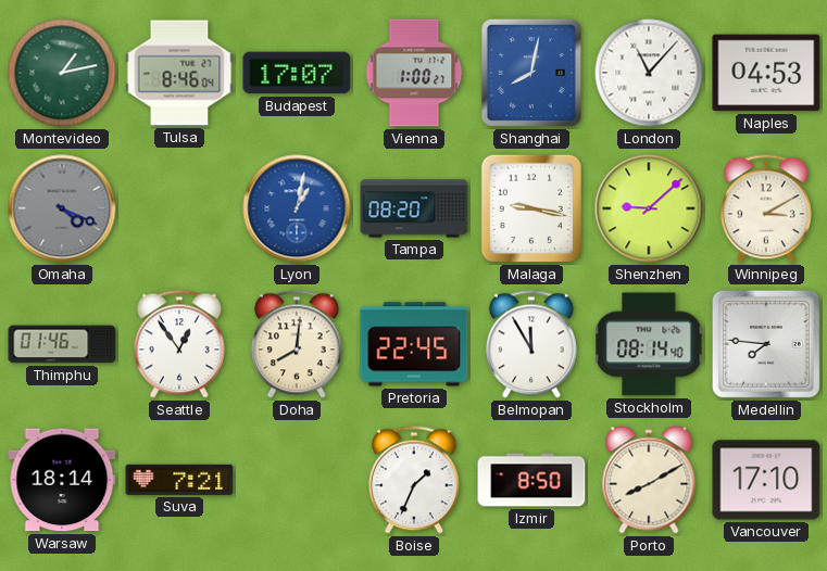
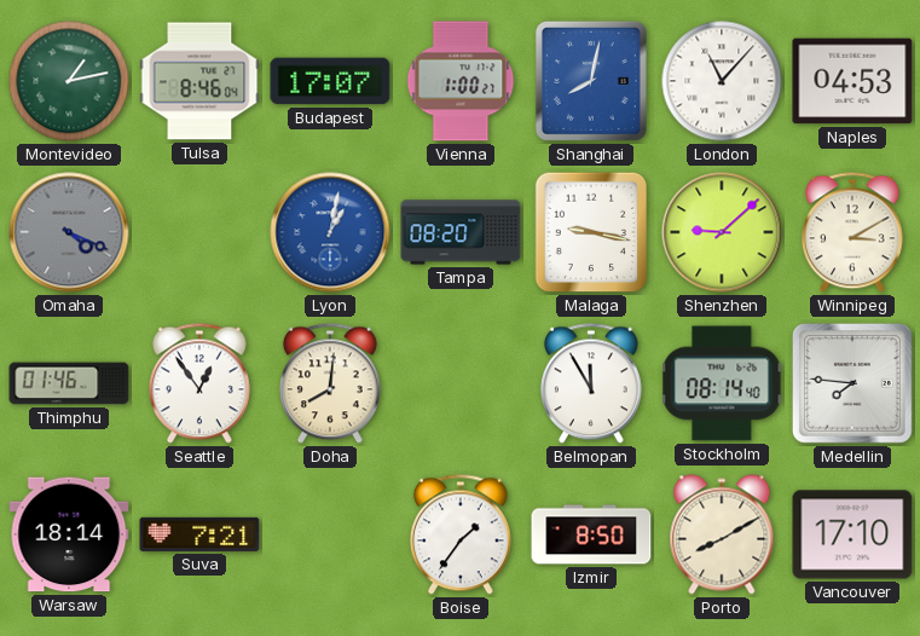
Pretoria: 22:45 -> none (414, 344)
Boise: 1:34 -> 1:36 (461, 534)
